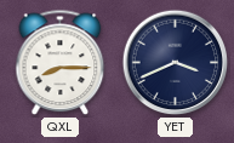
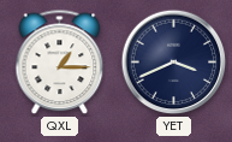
QXL: 8:15 -> 1:15 (60, 63)
